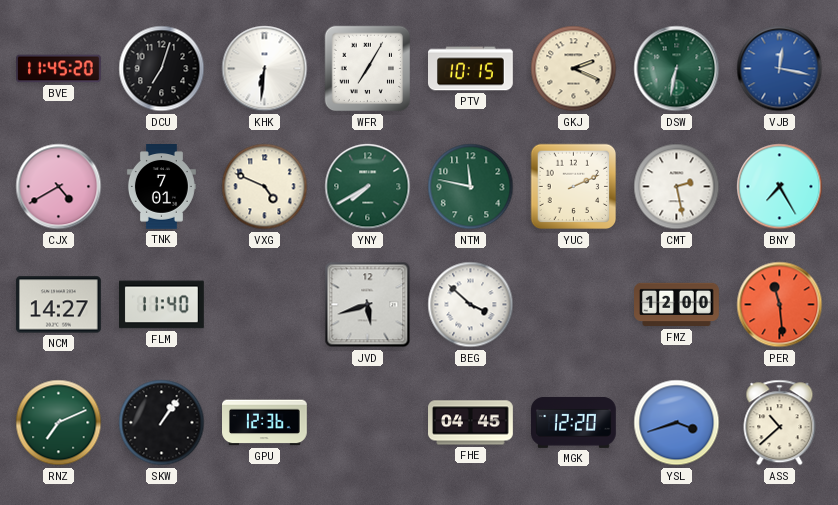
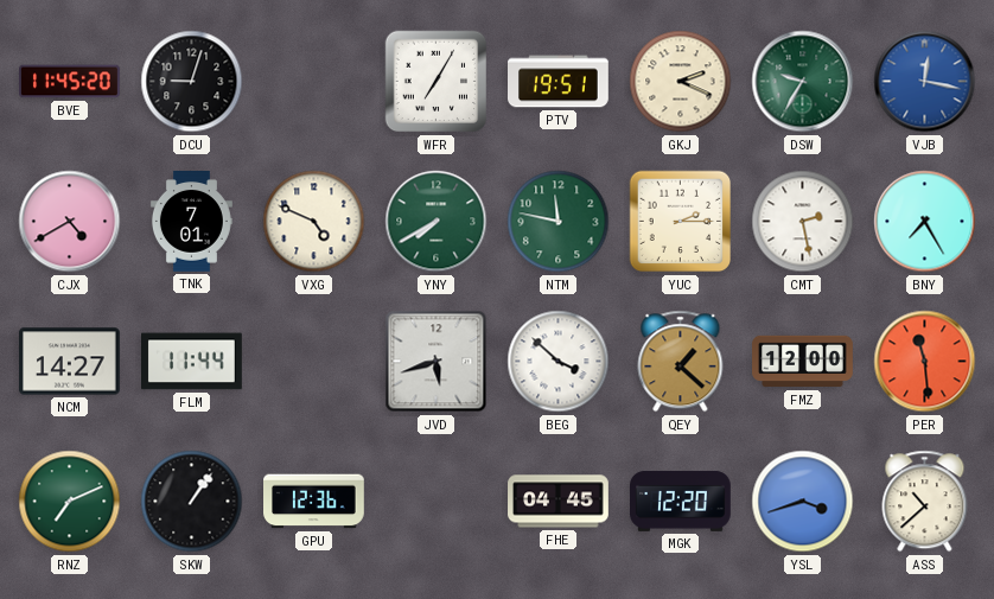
DCU: 7:03 -> 9:03 (192, 82)
KHK: 6:31 -> none (265, 69)
PTV: 10:15 -> 19:51 (559, 82)
DSW: 6:32 -> 9:35 (803, 82)
YUC: 2:11 -> 2:15 (681, 222)
FLM: 11:40 -> 11:44 (192, 362)
QEY: none -> 1:22 (681, 362)
